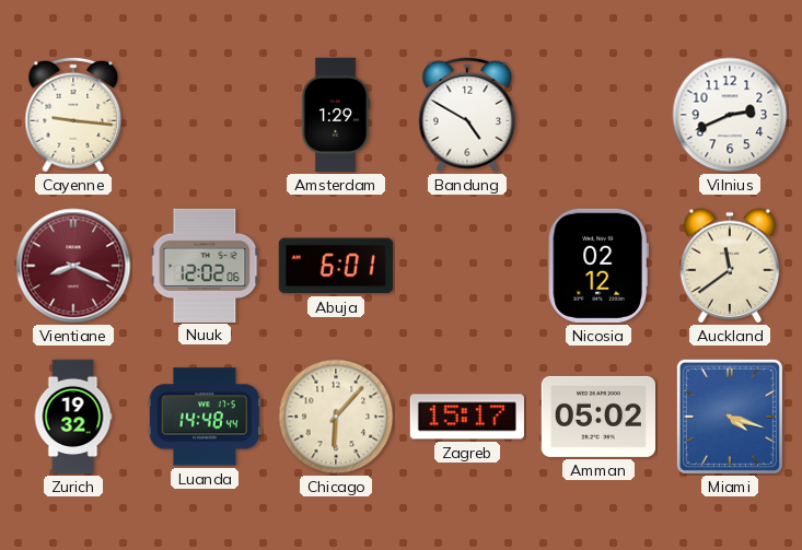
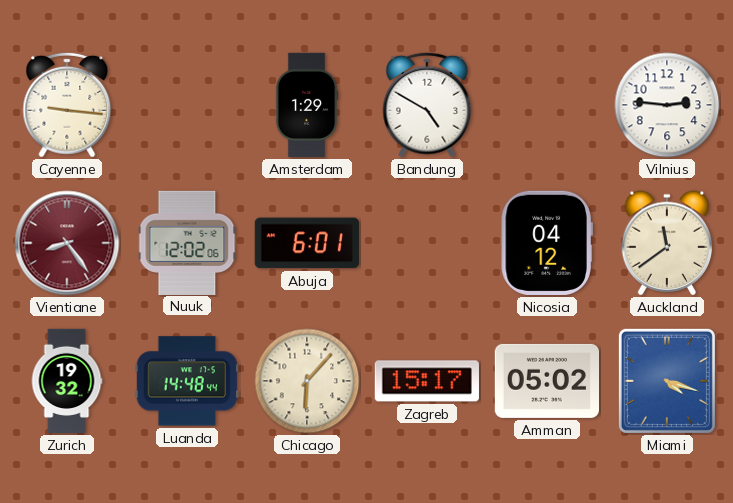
Vilnius: 2:41 -> 2:46 (667, 105)
Vientiane: 8:19 -> 8:24 (67, 243)
Nicosia: 02:12 -> 04:12 (547, 243)
